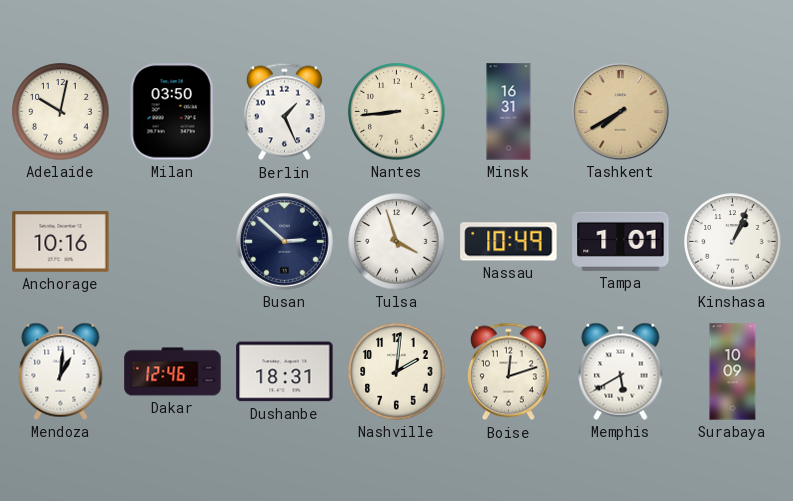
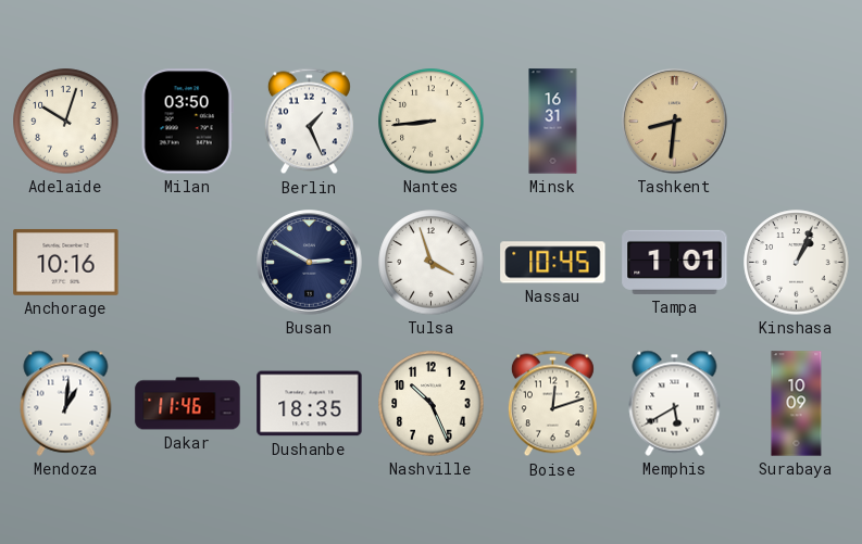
Adelaide: 10:02 -> 10:03 (66, 122)
Tashkent: 7:40 -> 8:31 (675, 122)
Busan: 2:52 -> 2:50 (310, 263)
Nassau: 10:49 -> 10:45 (553, 263)
Dakar: 12:46 -> 11:46 (188, 404)
Dushanbe: 18:31 -> 18:35 (310, 404)
Nashville: 2:01 -> 10:26 (432, 404)
